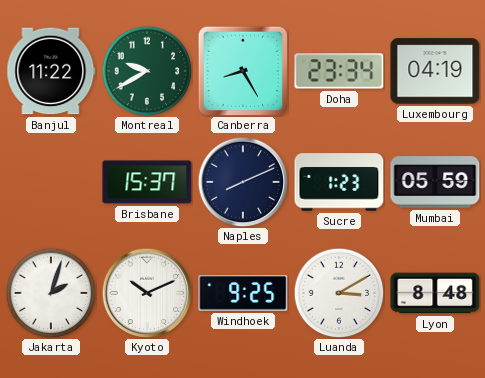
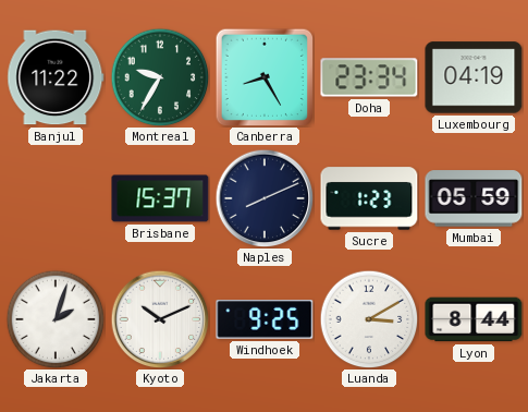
Montreal: 9:40 -> 9:35 (160, 77)
Lyon: 8:48 -> 8:44 (474, 319)
